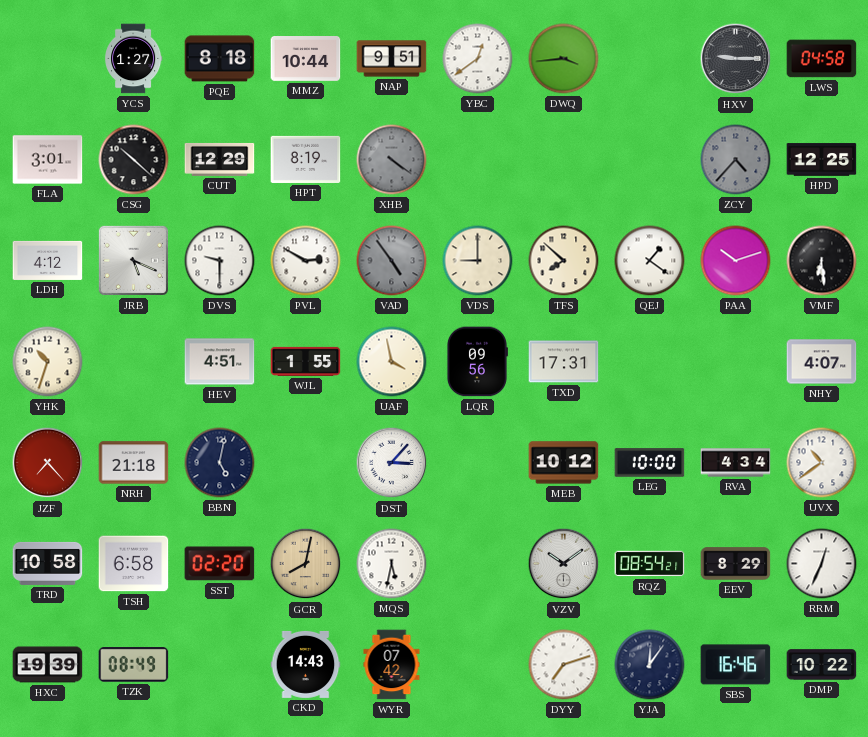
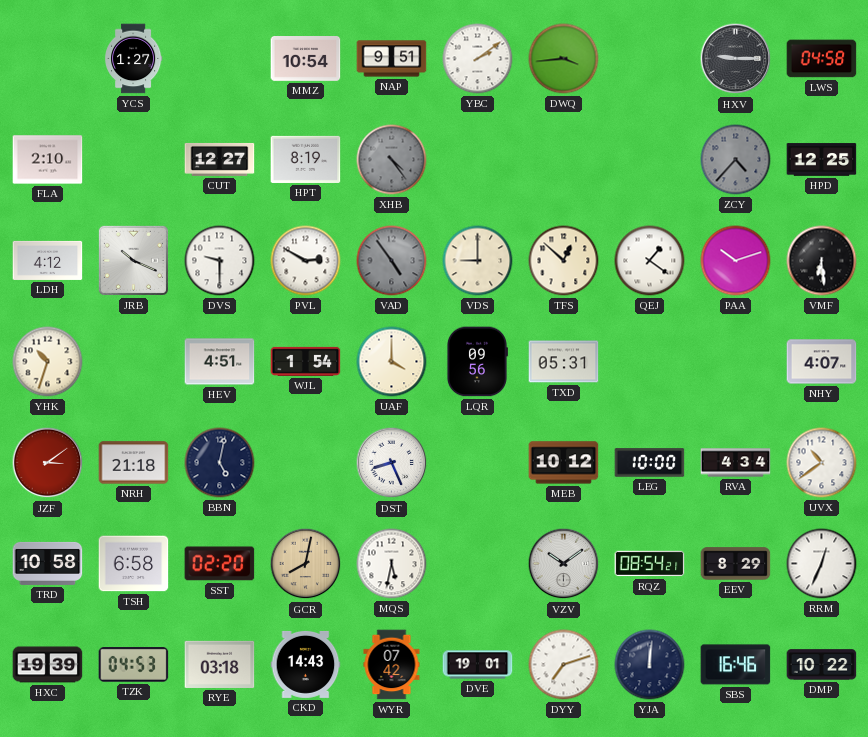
PQE: 8:18 -> none (220, 59)
MMZ: 10:44 -> 10:54 (306, 59)
YBC: 12:39 -> 2:09 (478, 59)
FLA: 3:01 -> 2:10 (48, 160)
CSG: 10:22 -> none (134, 160)
CUT: 12:29 -> 12:27 (220, 159)
XHB: 4:21 -> 4:24 (392, 160)
JRB: 5:19 -> 10:19 (133, 260)
TFS: 7:52 -> 12:52 (564, 261)
WJL: 1:55 -> 1:54 (306, 361)
UAF: 3:58 -> 4:00 (392, 362)
TXD: 17:31 -> 05:31 (564, 362)
JZF: 7:23 -> 3:09 (48, 463)
DST: 3:07 -> 8:26 (392, 463)
TZK: 08:49 -> 04:53 (134, 665)
RYE: none -> 03:18 (220, 664)
DVE: none -> 19:01 (478, 665)
YJA: 12:06 -> 12:01 (650, 665)
